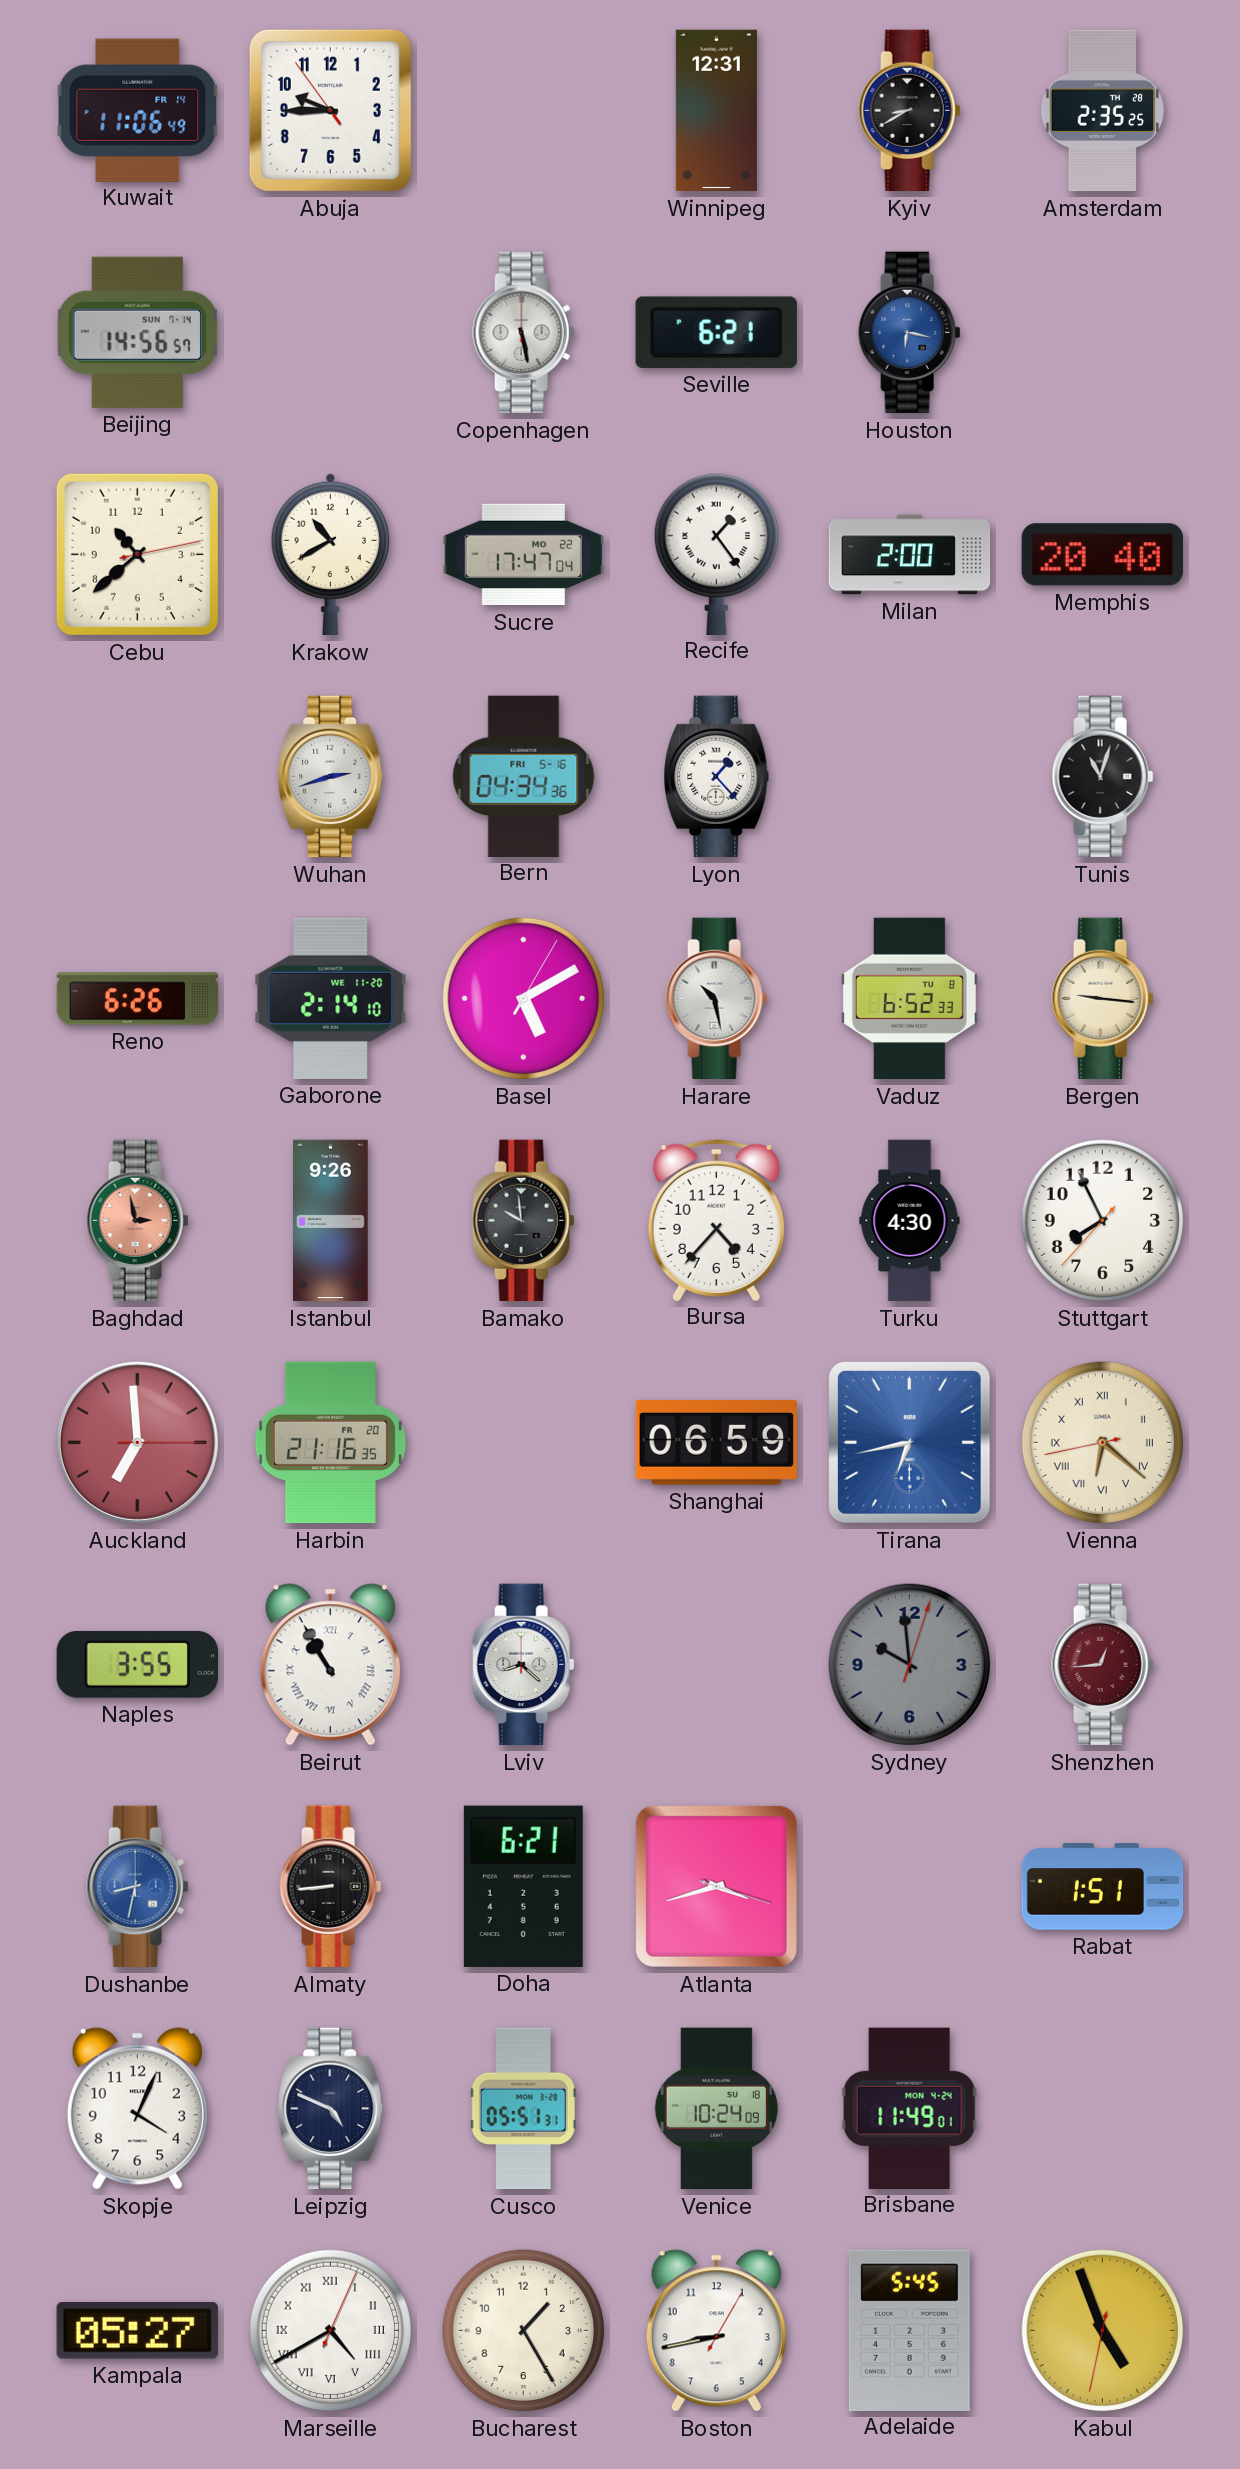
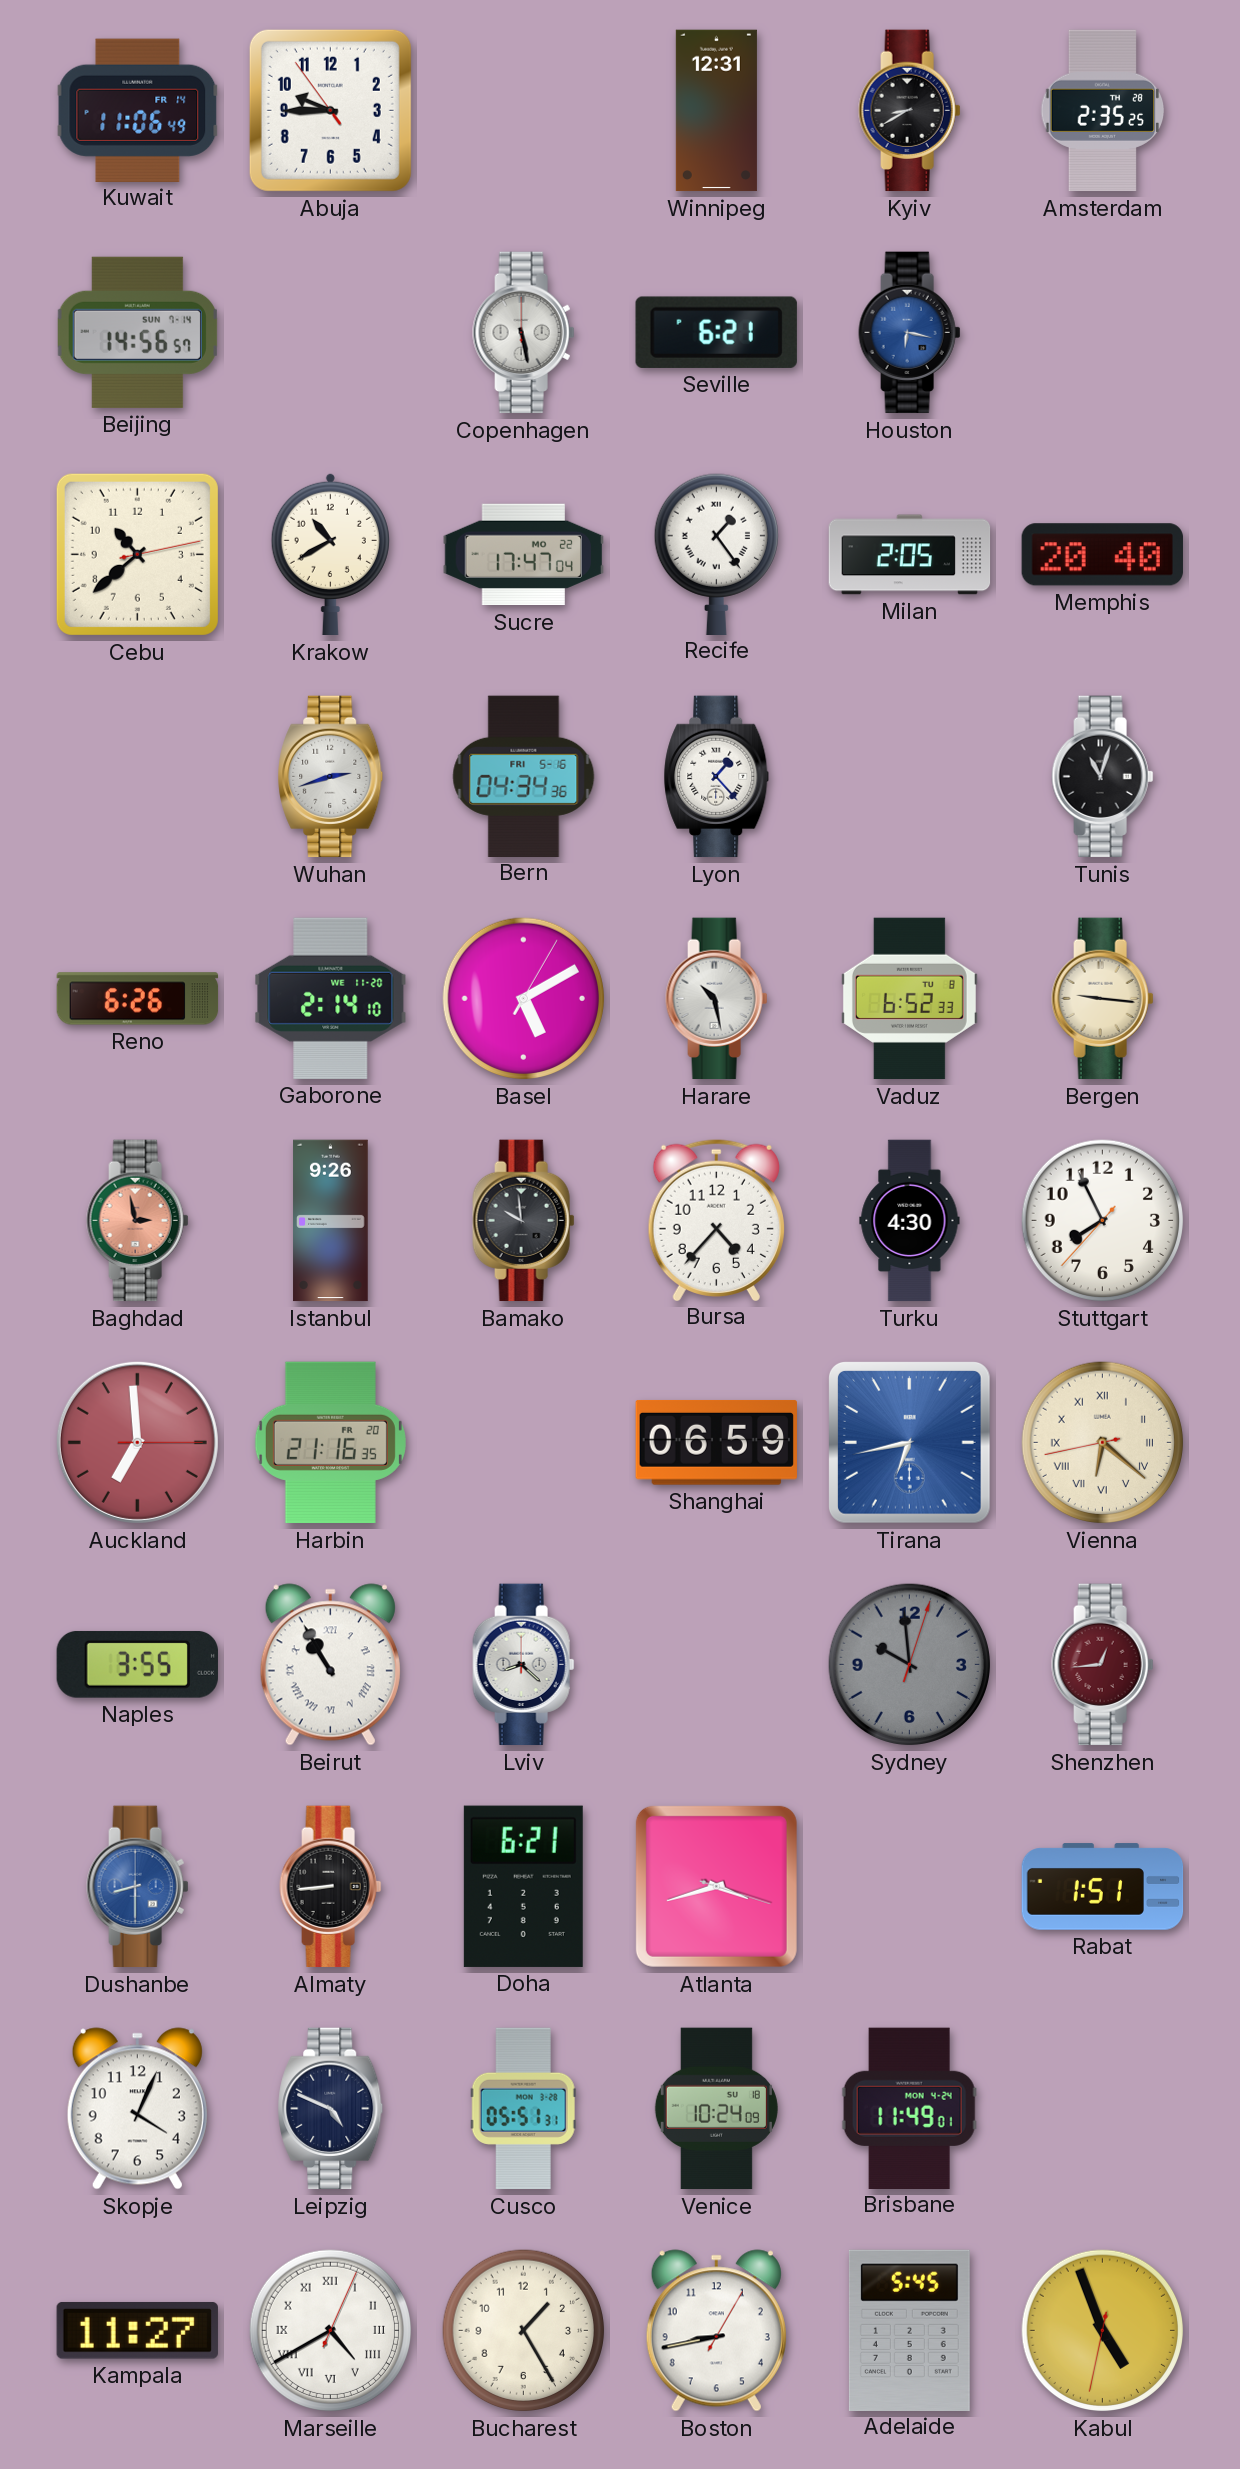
Milan: 2:00 -> 2:05 (910, 555)
Dushanbe: 8:32 -> 8:30 (138, 1887)
Kampala: 05:27 -> 11:27 (137, 2330)
